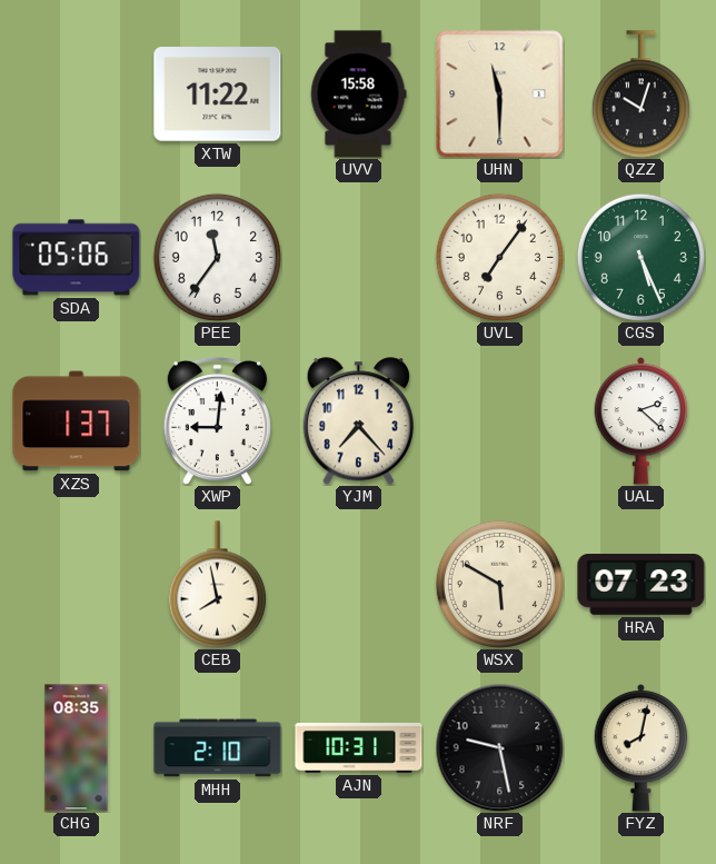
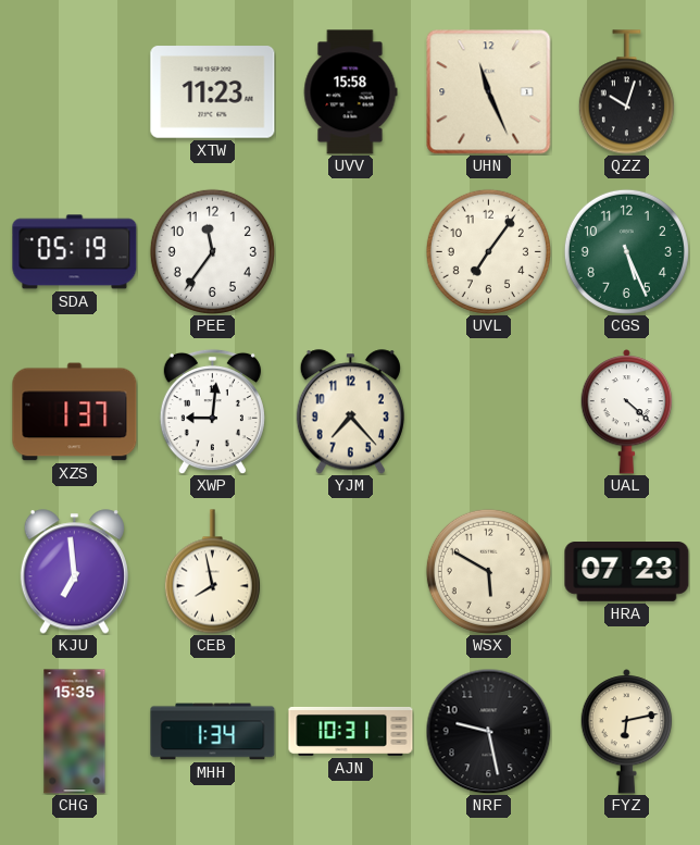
XTW: 11:22 -> 11:23 (213, 92)
UHN: 11:30 -> 11:26 (489, 92)
SDA: 05:06 -> 05:19 (75, 252)
UAL: 2:22 -> 4:22 (627, 412)
KJU: none -> 6:59 (74, 572)
CHG: 08:35 -> 15:35 (75, 732)
MHH: 2:10 -> 1:34 (213, 732)
FYZ: 8:02 -> 6:13 (627, 732)
